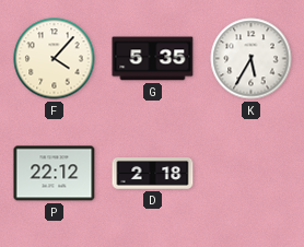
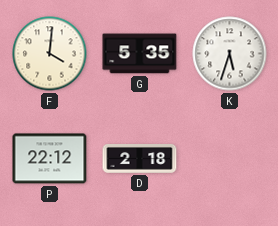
F: 4:07 -> 4:01 (50, 54)
K: 5:35 -> 5:33 (230, 54)
